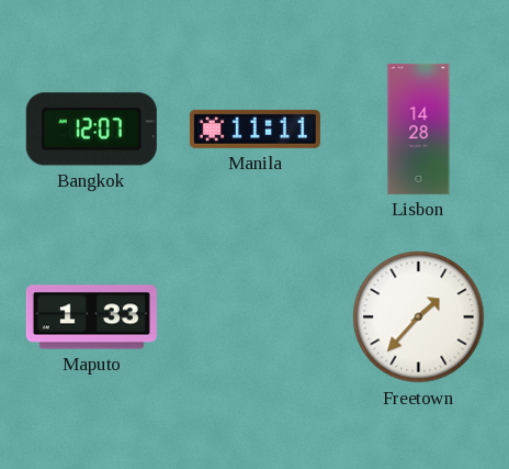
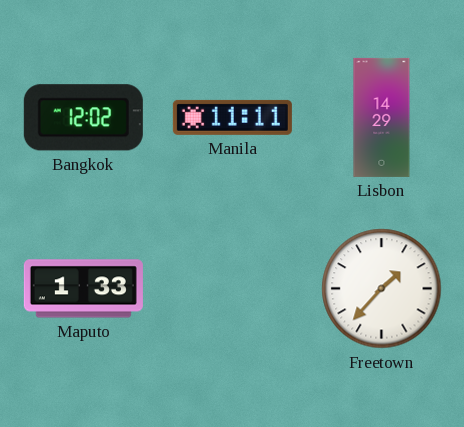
Bangkok: 12:07 -> 12:02 (83, 118)
Lisbon: 14:28 -> 14:29 (382, 117)
